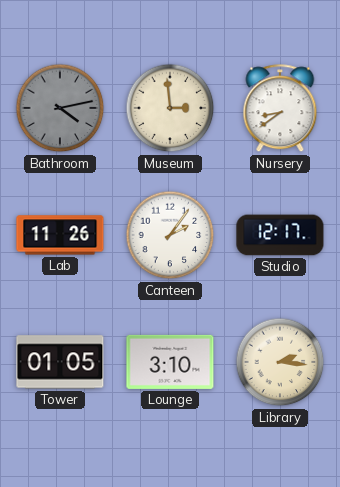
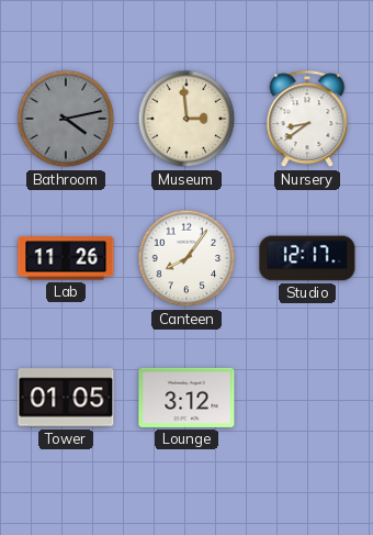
Canteen: 2:06 -> 8:06 (187, 258)
Lounge: 3:10 -> 3:12 (187, 398)
Library: 2:16 -> none (280, 362)
